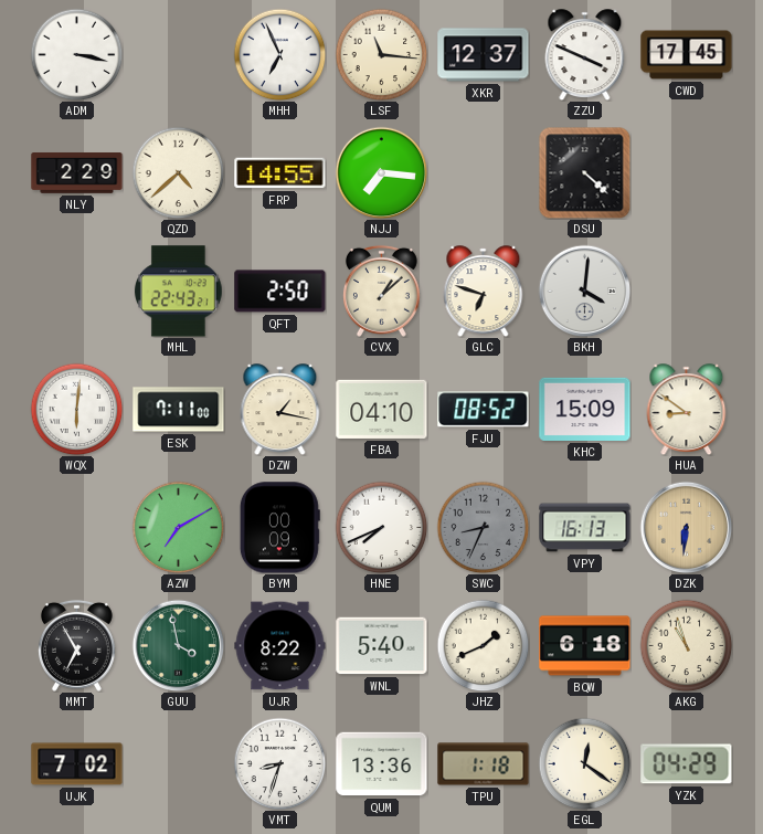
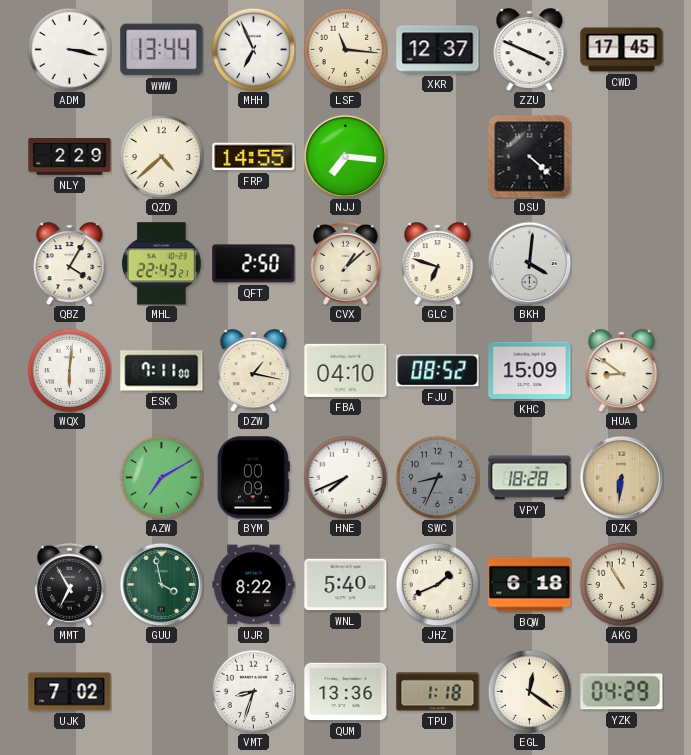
WWW: none -> 13:44 (162, 50)
QBZ: none -> 4:05 (70, 264)
VPY: 16:13 -> 18:28 (530, 478)
AKG: 10:57 -> 10:55 (621, 584)
